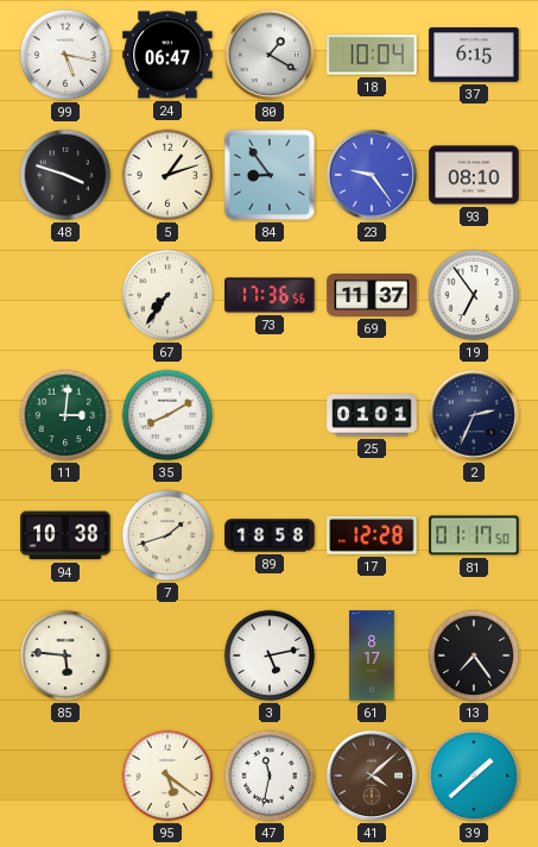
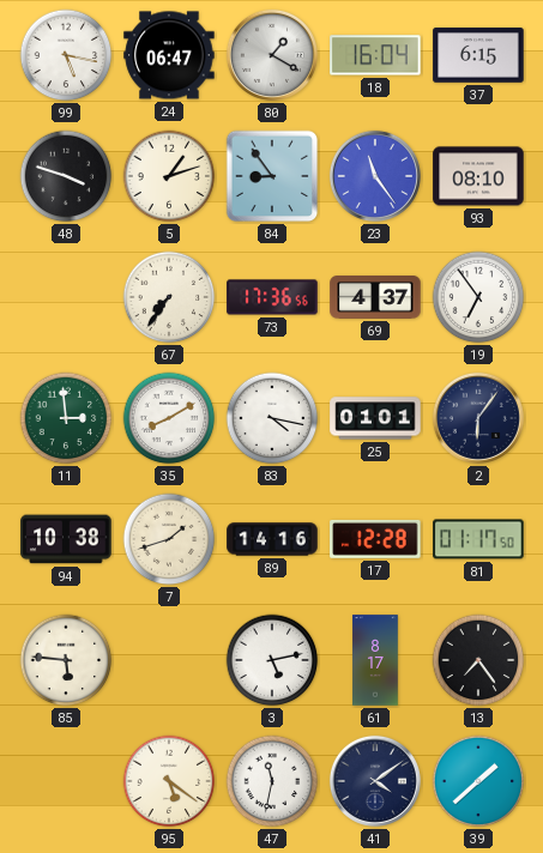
18: 10:04 -> 16:04 (375, 55)
23: 9:24 -> 11:24 (375, 176)
69: 11:37 -> 4:37 (375, 298)
11: 3:01 -> 2:59 (66, 418)
83: none -> 4:17 (272, 418)
2: 2:34 -> 6:06 (478, 418)
89: 18:58 -> 14:16 (272, 539)
41: 4:08 -> 4:09 (375, 781)
41 dial: brown -> navy (375, 781)
